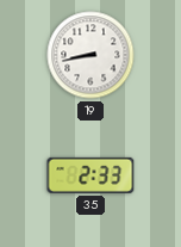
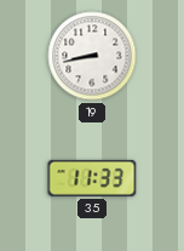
35: 2:33 -> 11:33 (92, 178)
